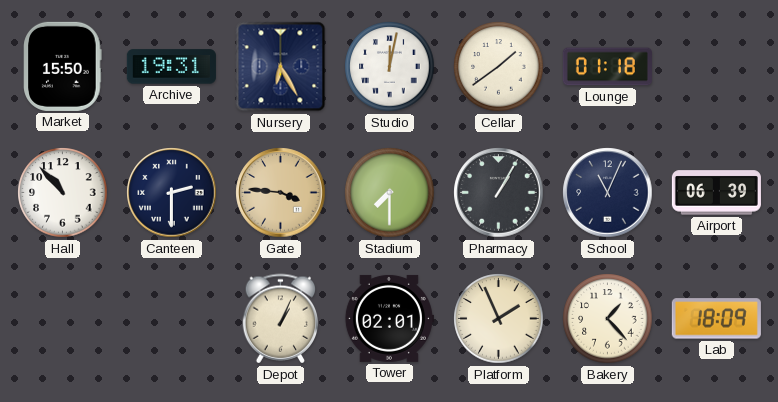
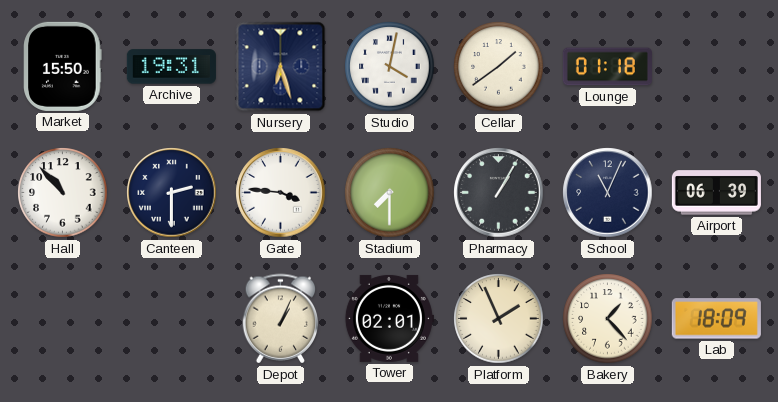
Nursery: 6:25 -> 6:27 (281, 67)
Studio: 12:02 -> 4:02 (390, 67)
Gate dial: champagne -> white (281, 193)
